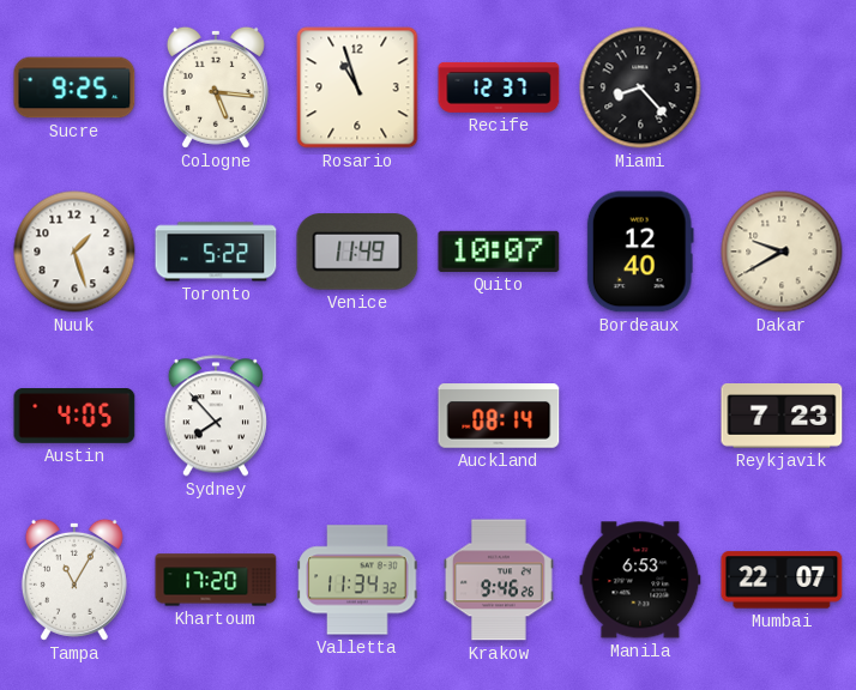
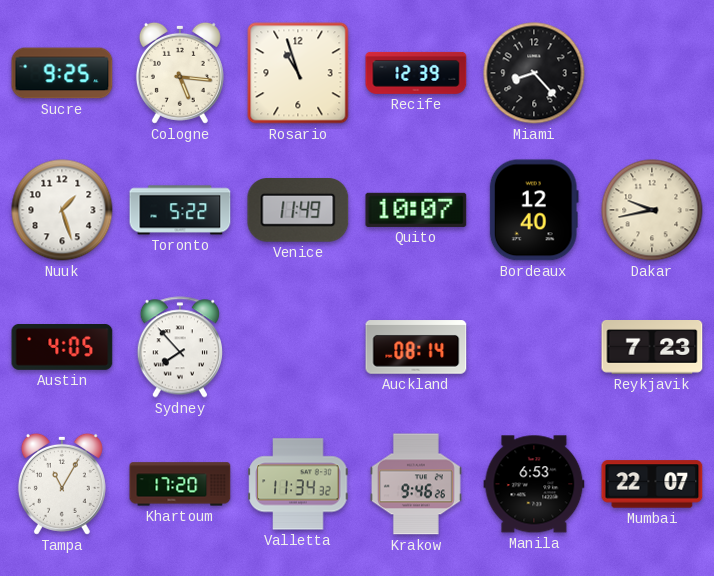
Recife: 12:37 -> 12:39 (416, 73)
Dakar: 9:40 -> 9:43 (652, 210)
